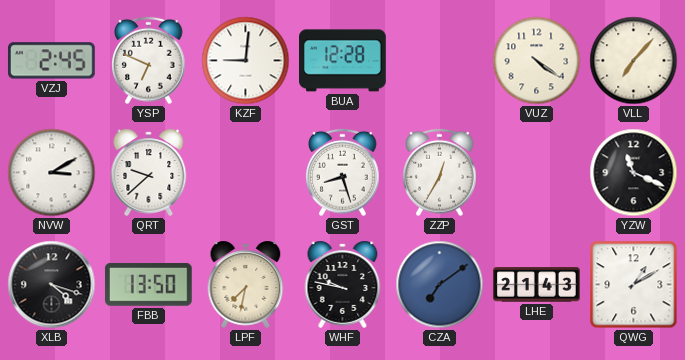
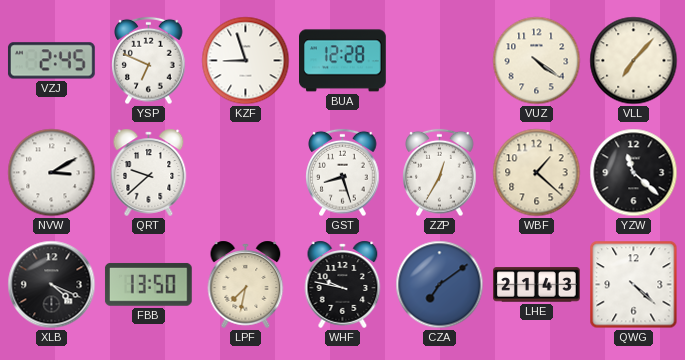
KZF: 9:01 -> 8:57 (246, 61)
WBF: none -> 1:22 (537, 173)
YZW: 11:19 -> 11:22 (634, 173)
XLB: 4:18 -> 4:19 (52, 285)
QWG: 1:10 -> 4:22 (634, 285)
